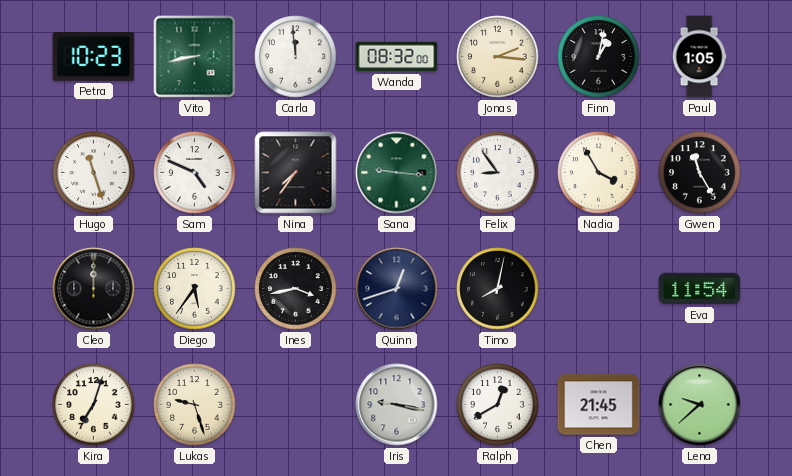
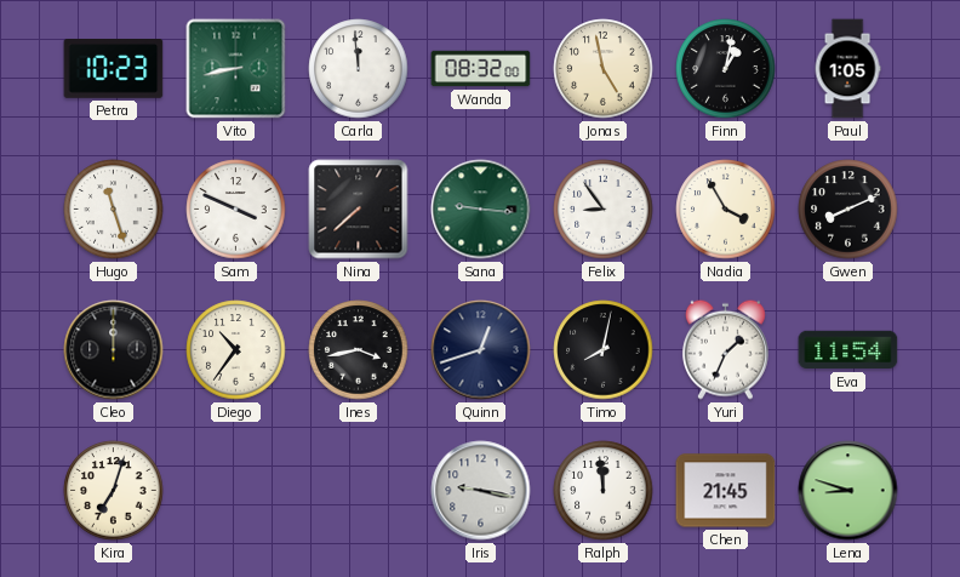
Jonas: 2:16 -> 4:58 (604, 69)
Sam: 4:49 -> 3:49 (236, 210)
Nina: 7:36 -> 7:38 (359, 210)
Gwen: 11:25 -> 8:11 (848, 210)
Diego: 5:36 -> 10:36 (236, 350)
Yuri: none -> 1:34 (725, 349)
Lukas: 9:27 -> none (195, 405)
Ralph: 12:40 -> 11:59 (604, 491)
Lena: 9:38 -> 8:48 (848, 491)
